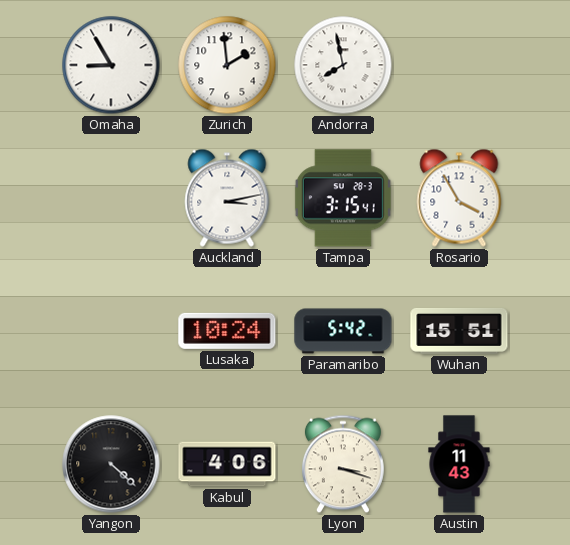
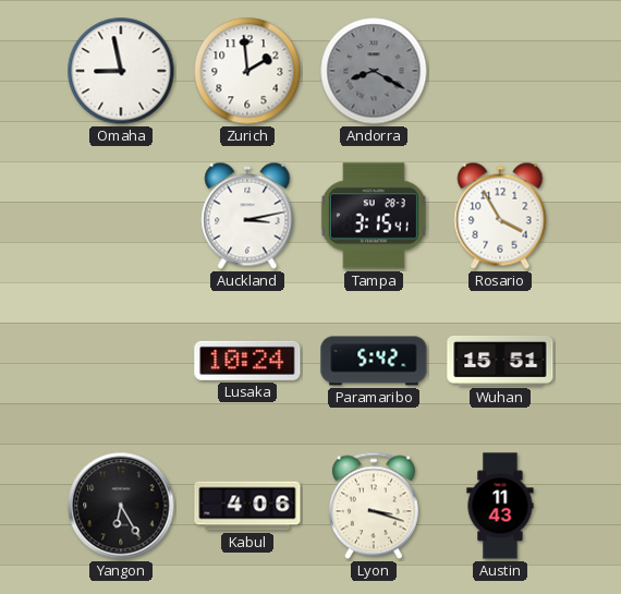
Omaha: 8:55 -> 8:58 (121, 71)
Andorra: 7:58 -> 8:20 (374, 71)
Andorra dial: white -> grey (374, 71)
Yangon: 4:22 -> 6:25 (121, 506)
